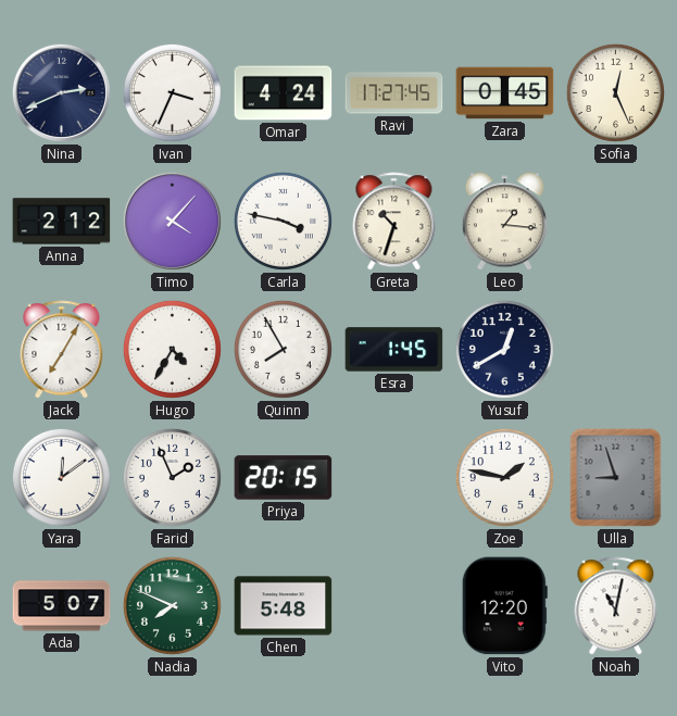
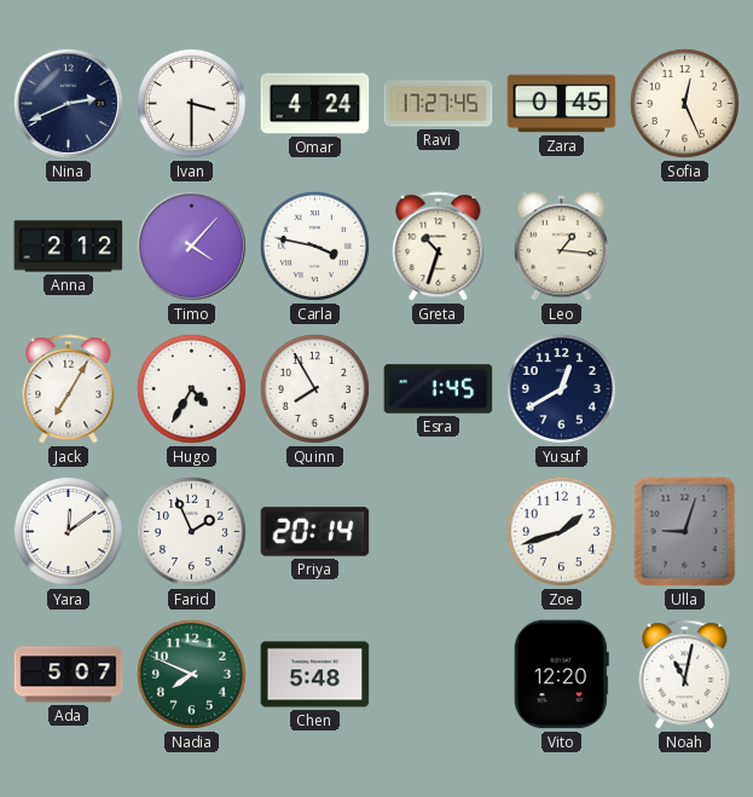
Ivan: 3:34 -> 3:30 (191, 103)
Priya: 20:15 -> 20:14 (315, 532)
Zoe: 1:47 -> 1:42 (561, 531)
Ulla: 8:57 -> 9:03 (685, 532)
